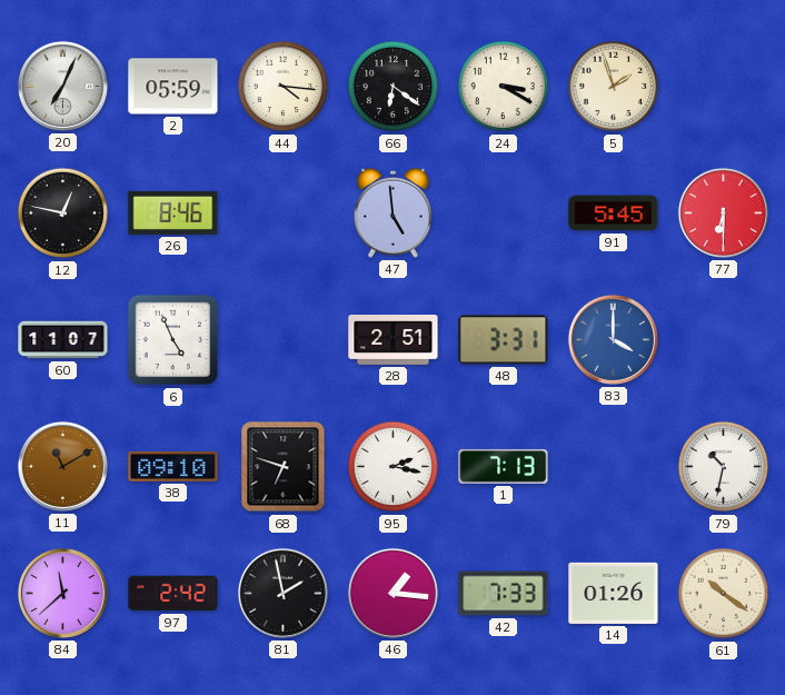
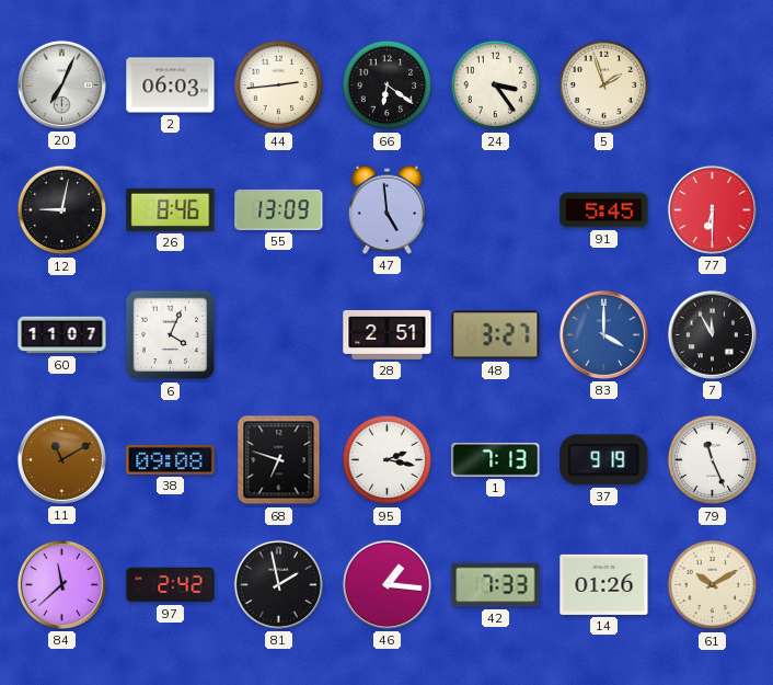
2: 05:59 -> 06:03 (171, 85)
44: 4:16 -> 2:44 (279, 85)
24: 3:20 -> 3:24 (496, 85)
12: 12:47 -> 9:02 (62, 210)
55: none -> 13:09 (279, 209)
6: 4:56 -> 4:04 (171, 335)
48: 3:31 -> 3:27 (496, 335)
7: none -> 11:55 (712, 334)
38: 09:10 -> 09:08 (171, 459)
37: none -> 9:19 (604, 460)
79: 10:32 -> 11:26 (713, 460)
61: 10:21 -> 10:10 (713, 585)
